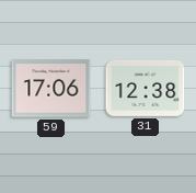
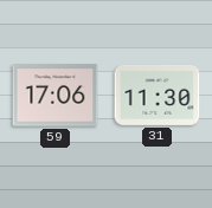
31: 12:38 -> 11:30 (158, 95)
